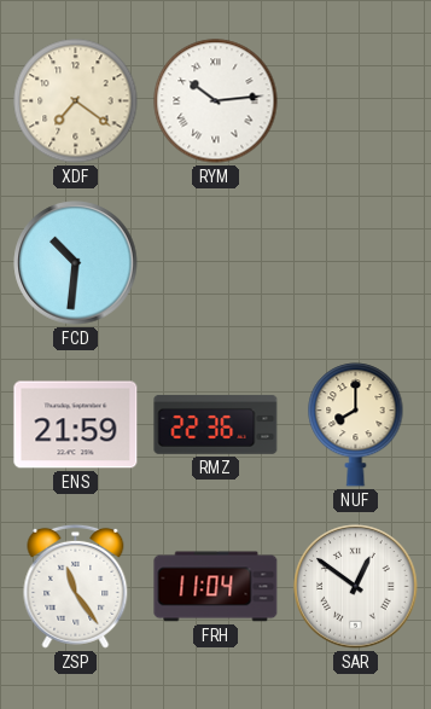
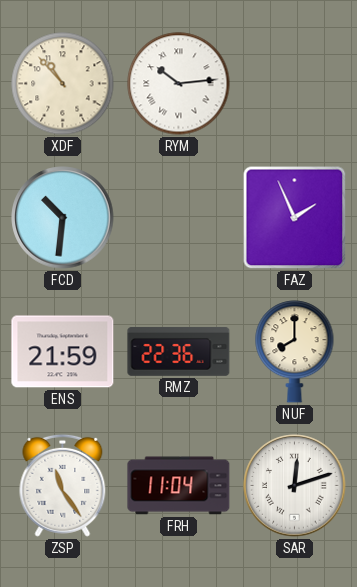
XDF: 7:21 -> 10:53 (63, 84)
FAZ: none -> 1:56 (295, 218)
SAR: 12:51 -> 12:12 (295, 486)
